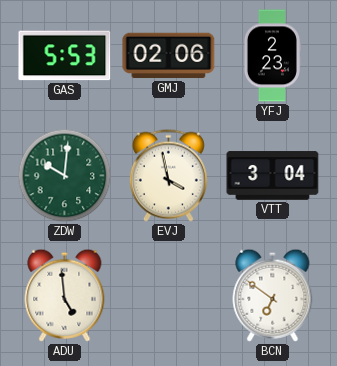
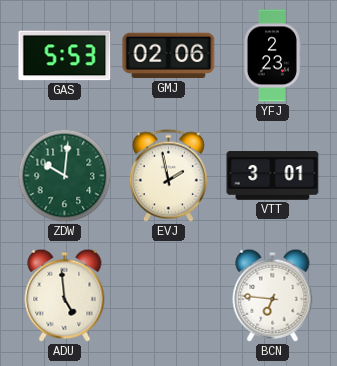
EVJ: 3:58 -> 1:58 (168, 175)
VTT: 3:04 -> 3:01 (273, 176)
BCN: 6:51 -> 6:46 (273, 295)
